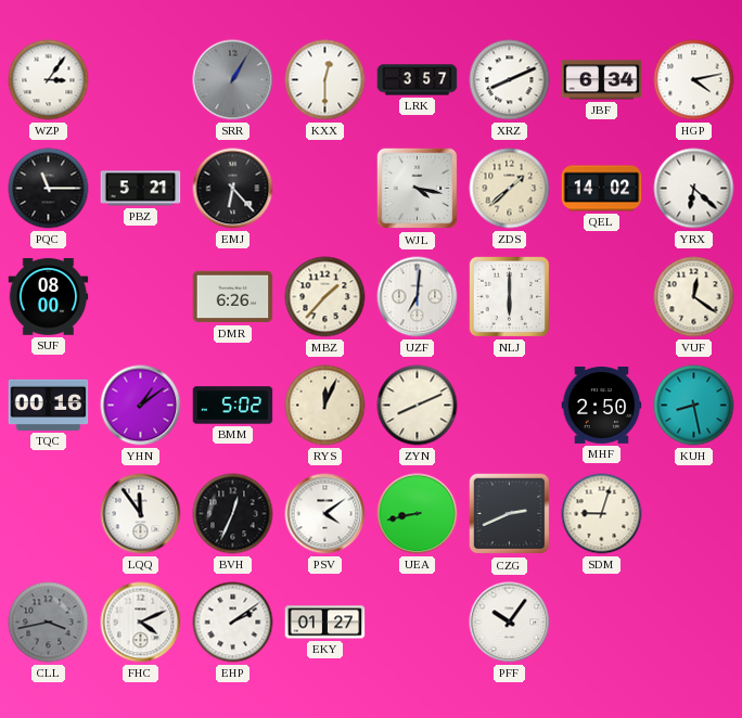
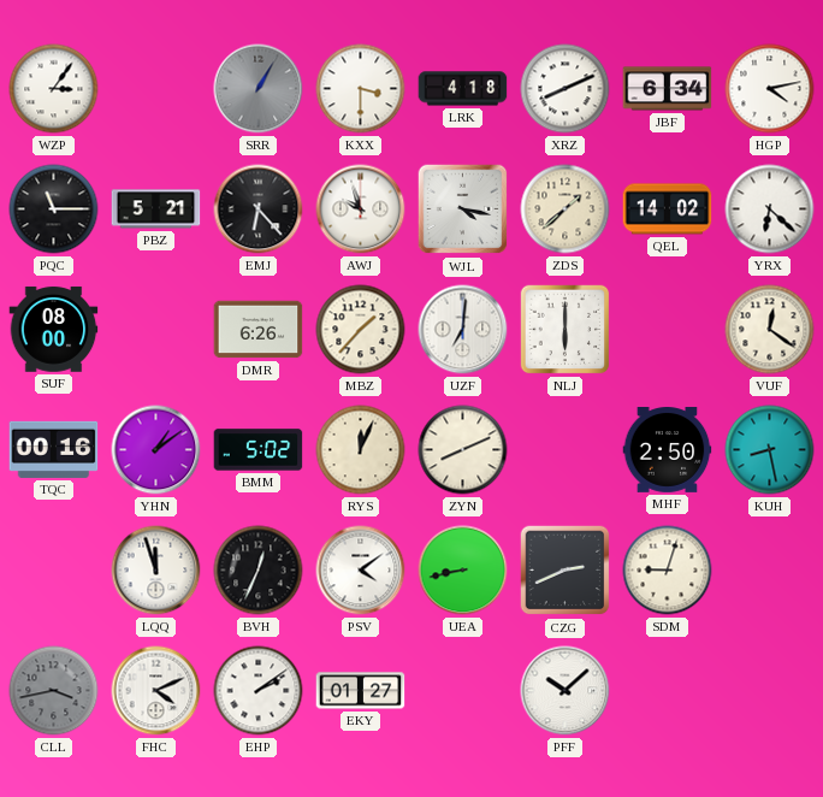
KXX: 12:30 -> 3:30 (361, 89)
LRK: 3:57 -> 4:18 (463, 89)
AWJ: none -> 9:57 (361, 209)
LQQ: 11:54 -> 11:57 (156, 571)
PFF: 10:06 -> 10:08 (566, 691)
